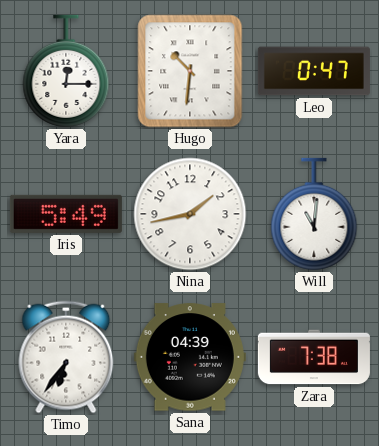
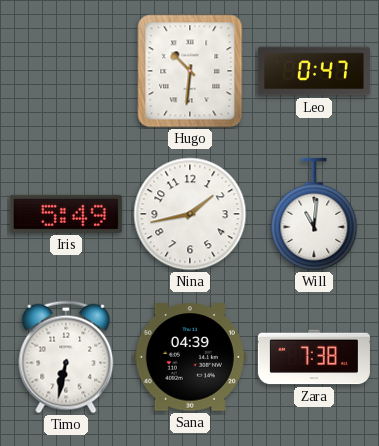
Yara: 12:15 -> none (66, 71)
Timo: 6:36 -> 6:32 (66, 357)
